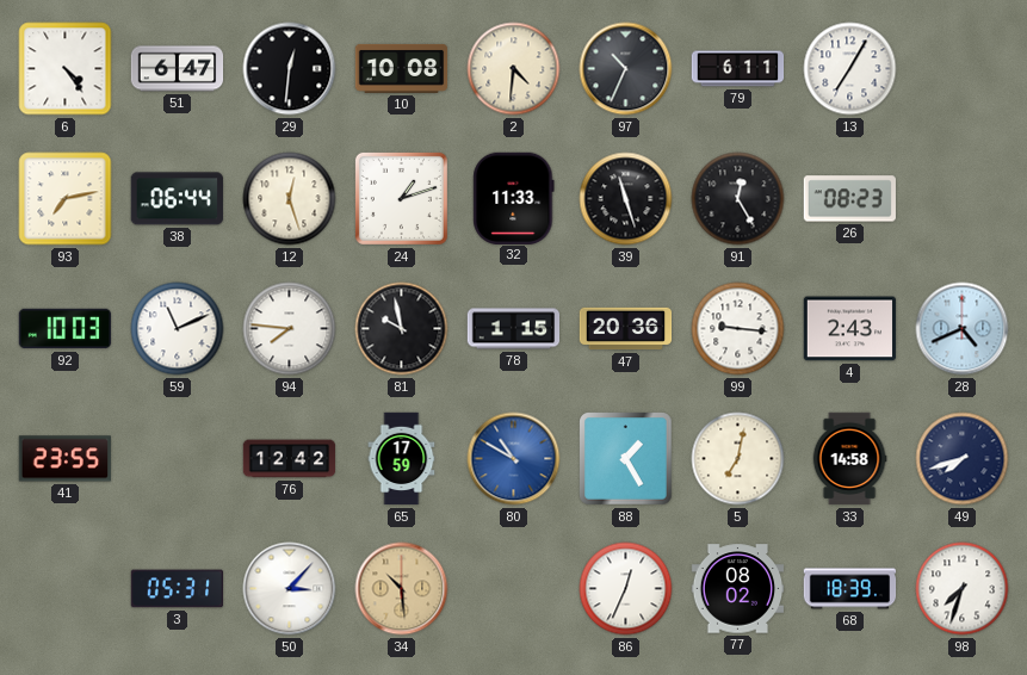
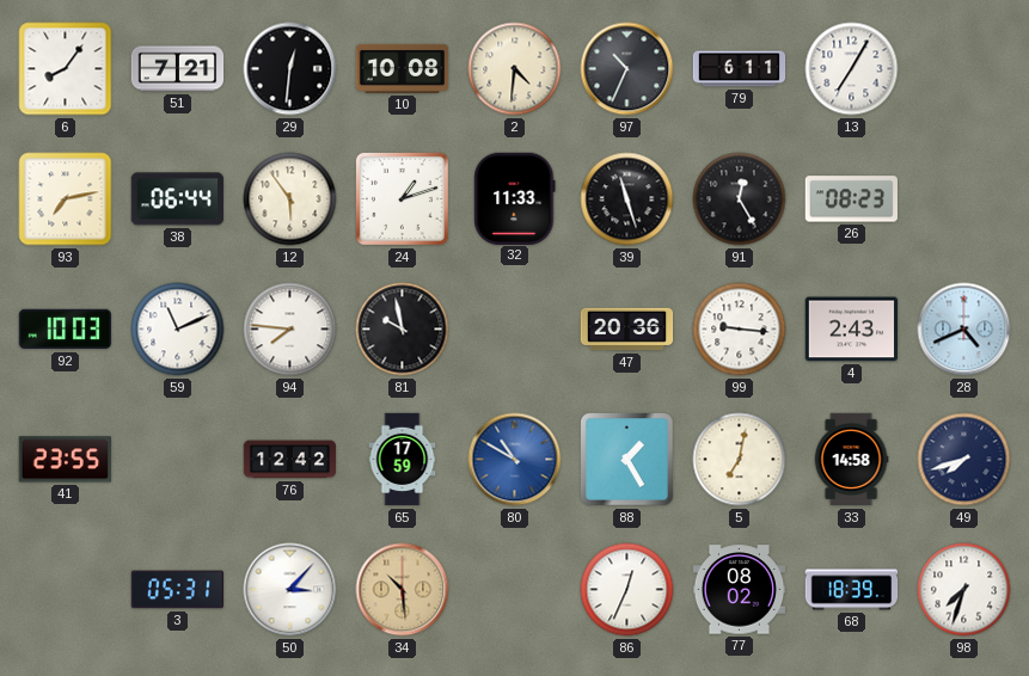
6: 4:24 -> 8:06 (66, 69)
51: 6:47 -> 7:21 (178, 69)
12: 12:27 -> 5:54 (290, 199)
78: 1:15 -> none (514, 329)
